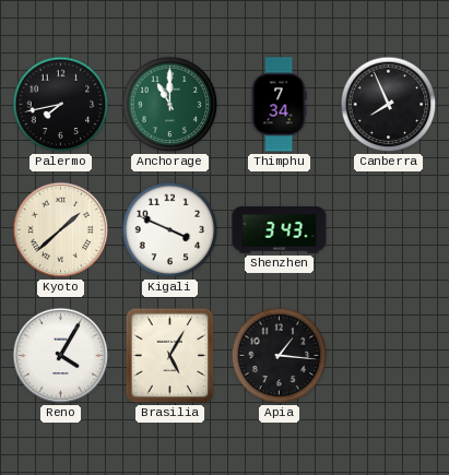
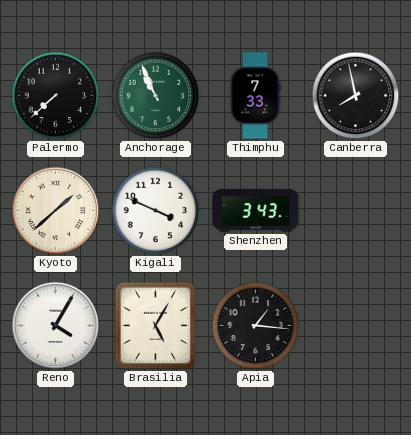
Palermo: 7:43 -> 7:38 (56, 96)
Anchorage: 11:00 -> 10:56 (156, 96)
Thimphu: 7:34 -> 7:33 (255, 96)
Canberra: 7:56 -> 7:58 (356, 96)
